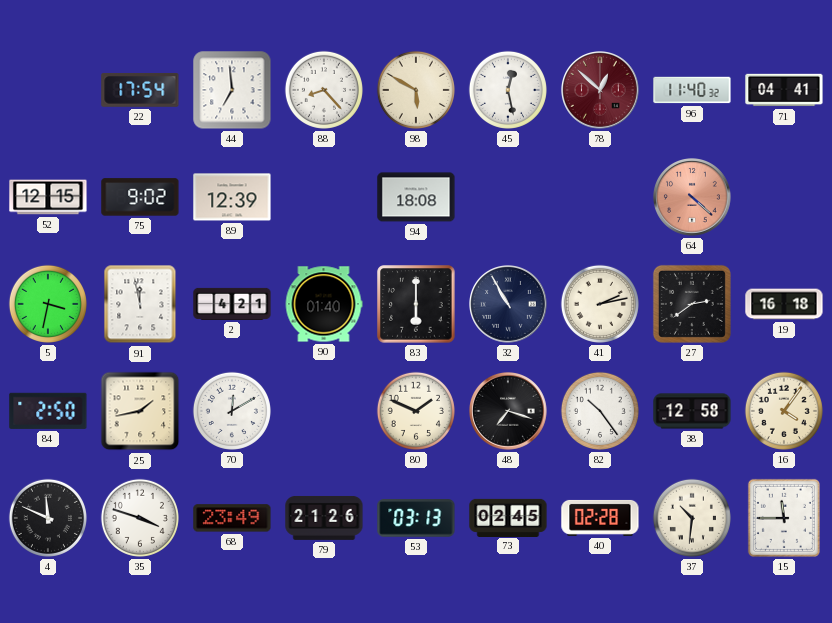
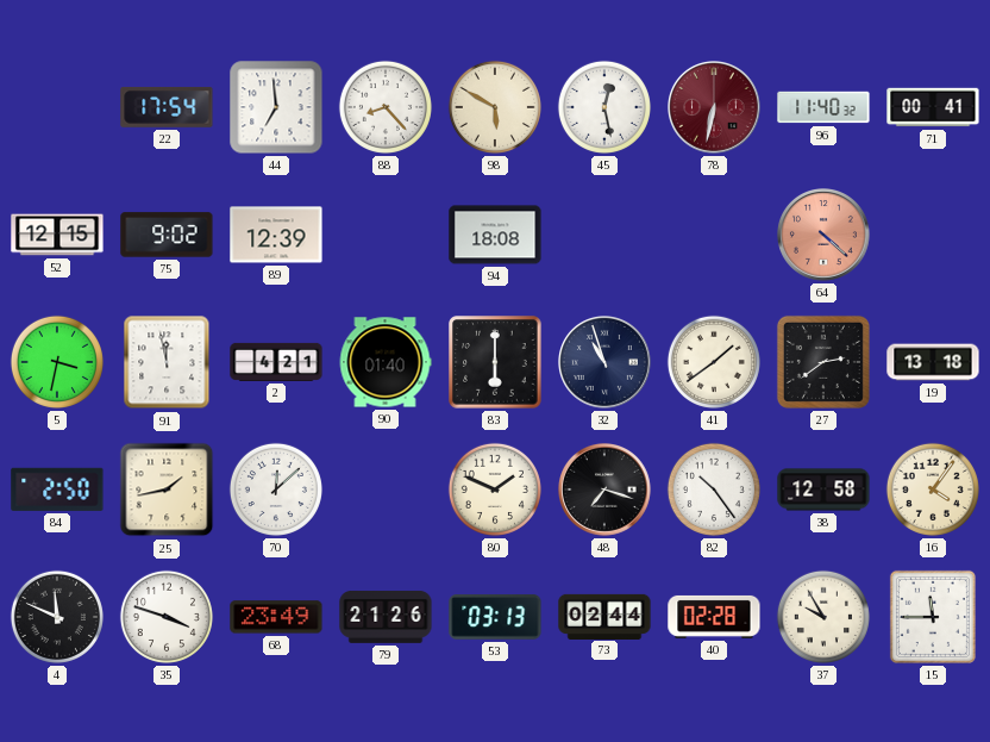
78: 12:52 -> 6:32 (715, 108)
71: 04:41 -> 00:41 (933, 107)
32: 10:55 -> 10:57 (606, 363)
41: 2:13 -> 1:39 (714, 362)
19: 16:18 -> 13:18 (933, 362)
70: 12:10 -> 12:08 (276, 490)
73: 02:45 -> 02:44 (604, 616)
37: 10:31 -> 9:55 (823, 617)
